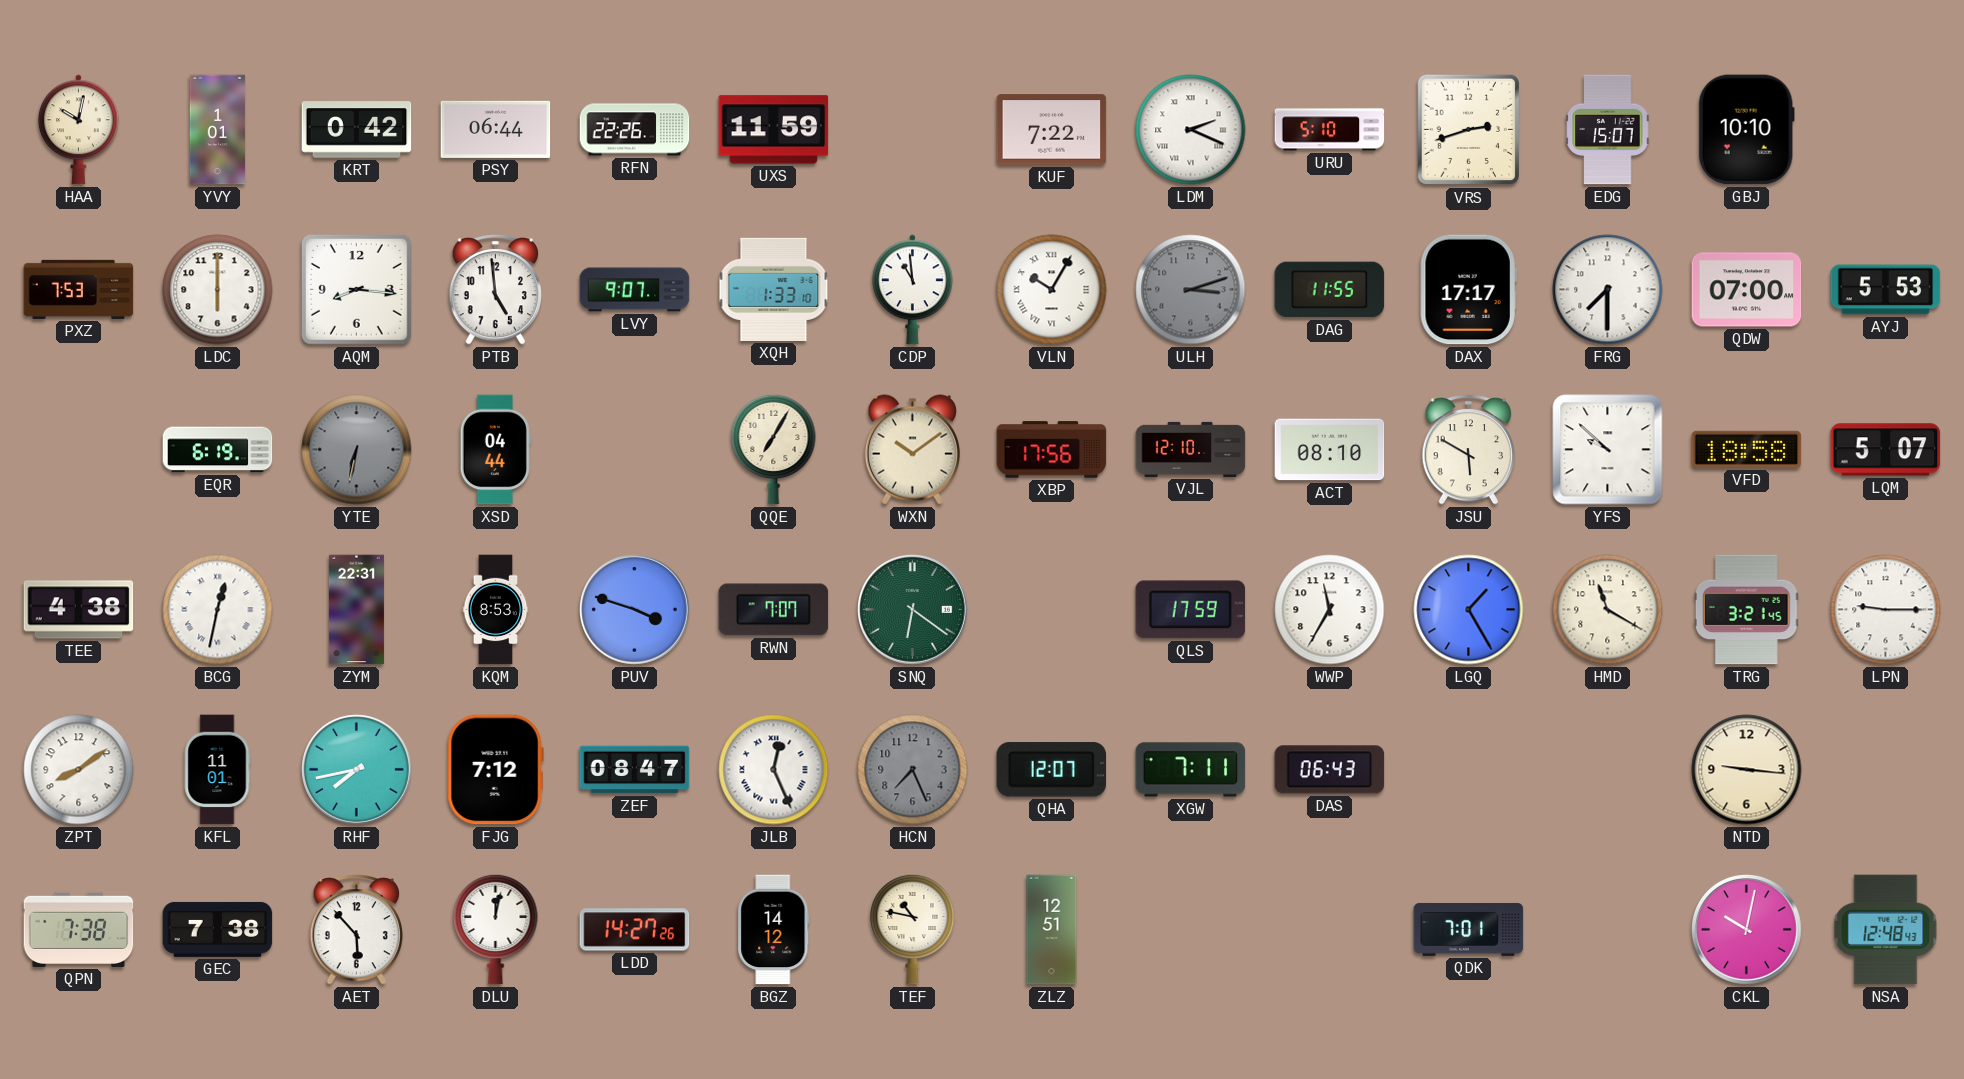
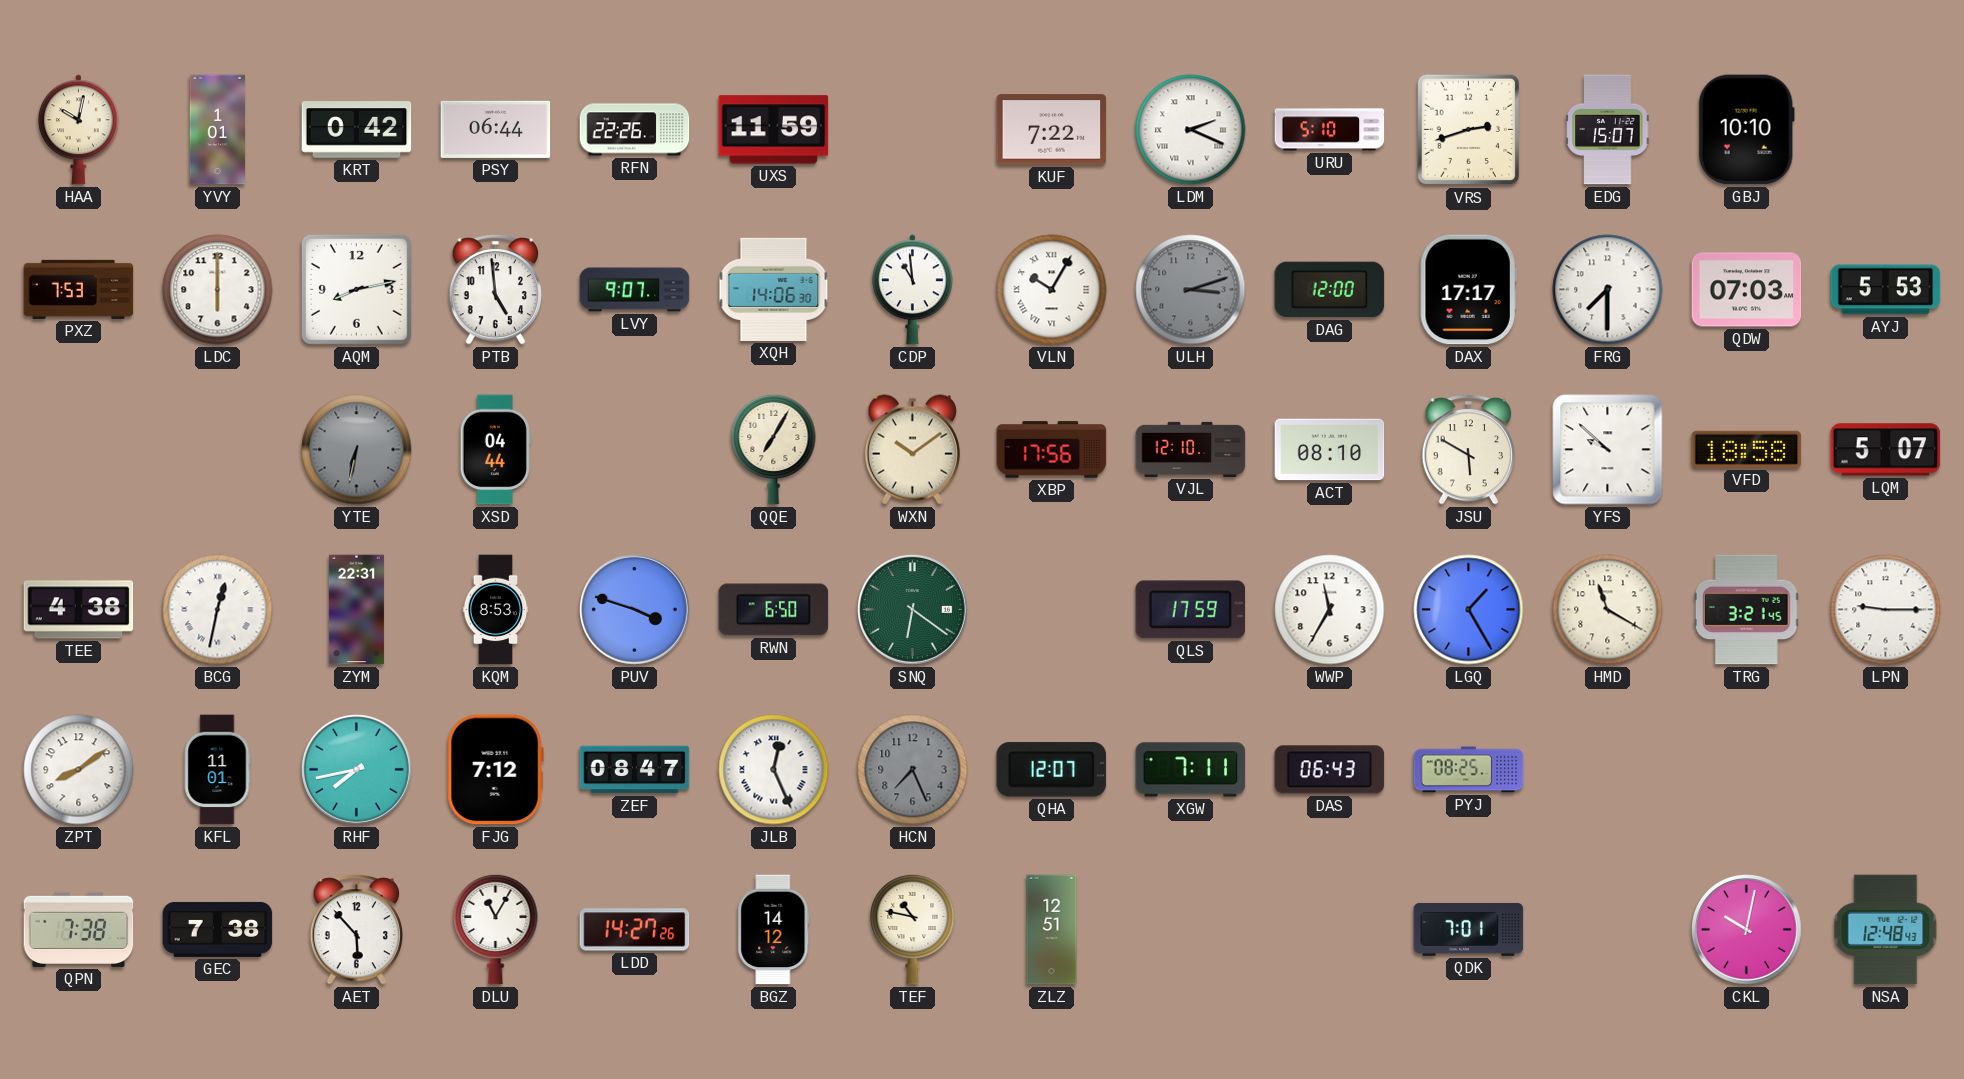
AQM: 8:16 -> 8:13 (356, 289)
XQH: 1:33 -> 14:06 (774, 289)
DAG: 11:55 -> 12:00 (1330, 290)
QDW: 07:00 -> 07:03 (1747, 290)
EQR: 6:19 -> none (218, 450)
RWN: 7:07 -> 6:50 (774, 610)
PYJ: none -> 08:25 (1469, 770)
NTD: 9:16 -> none (1747, 770)
DLU: 12:02 -> 11:05 (496, 929)
